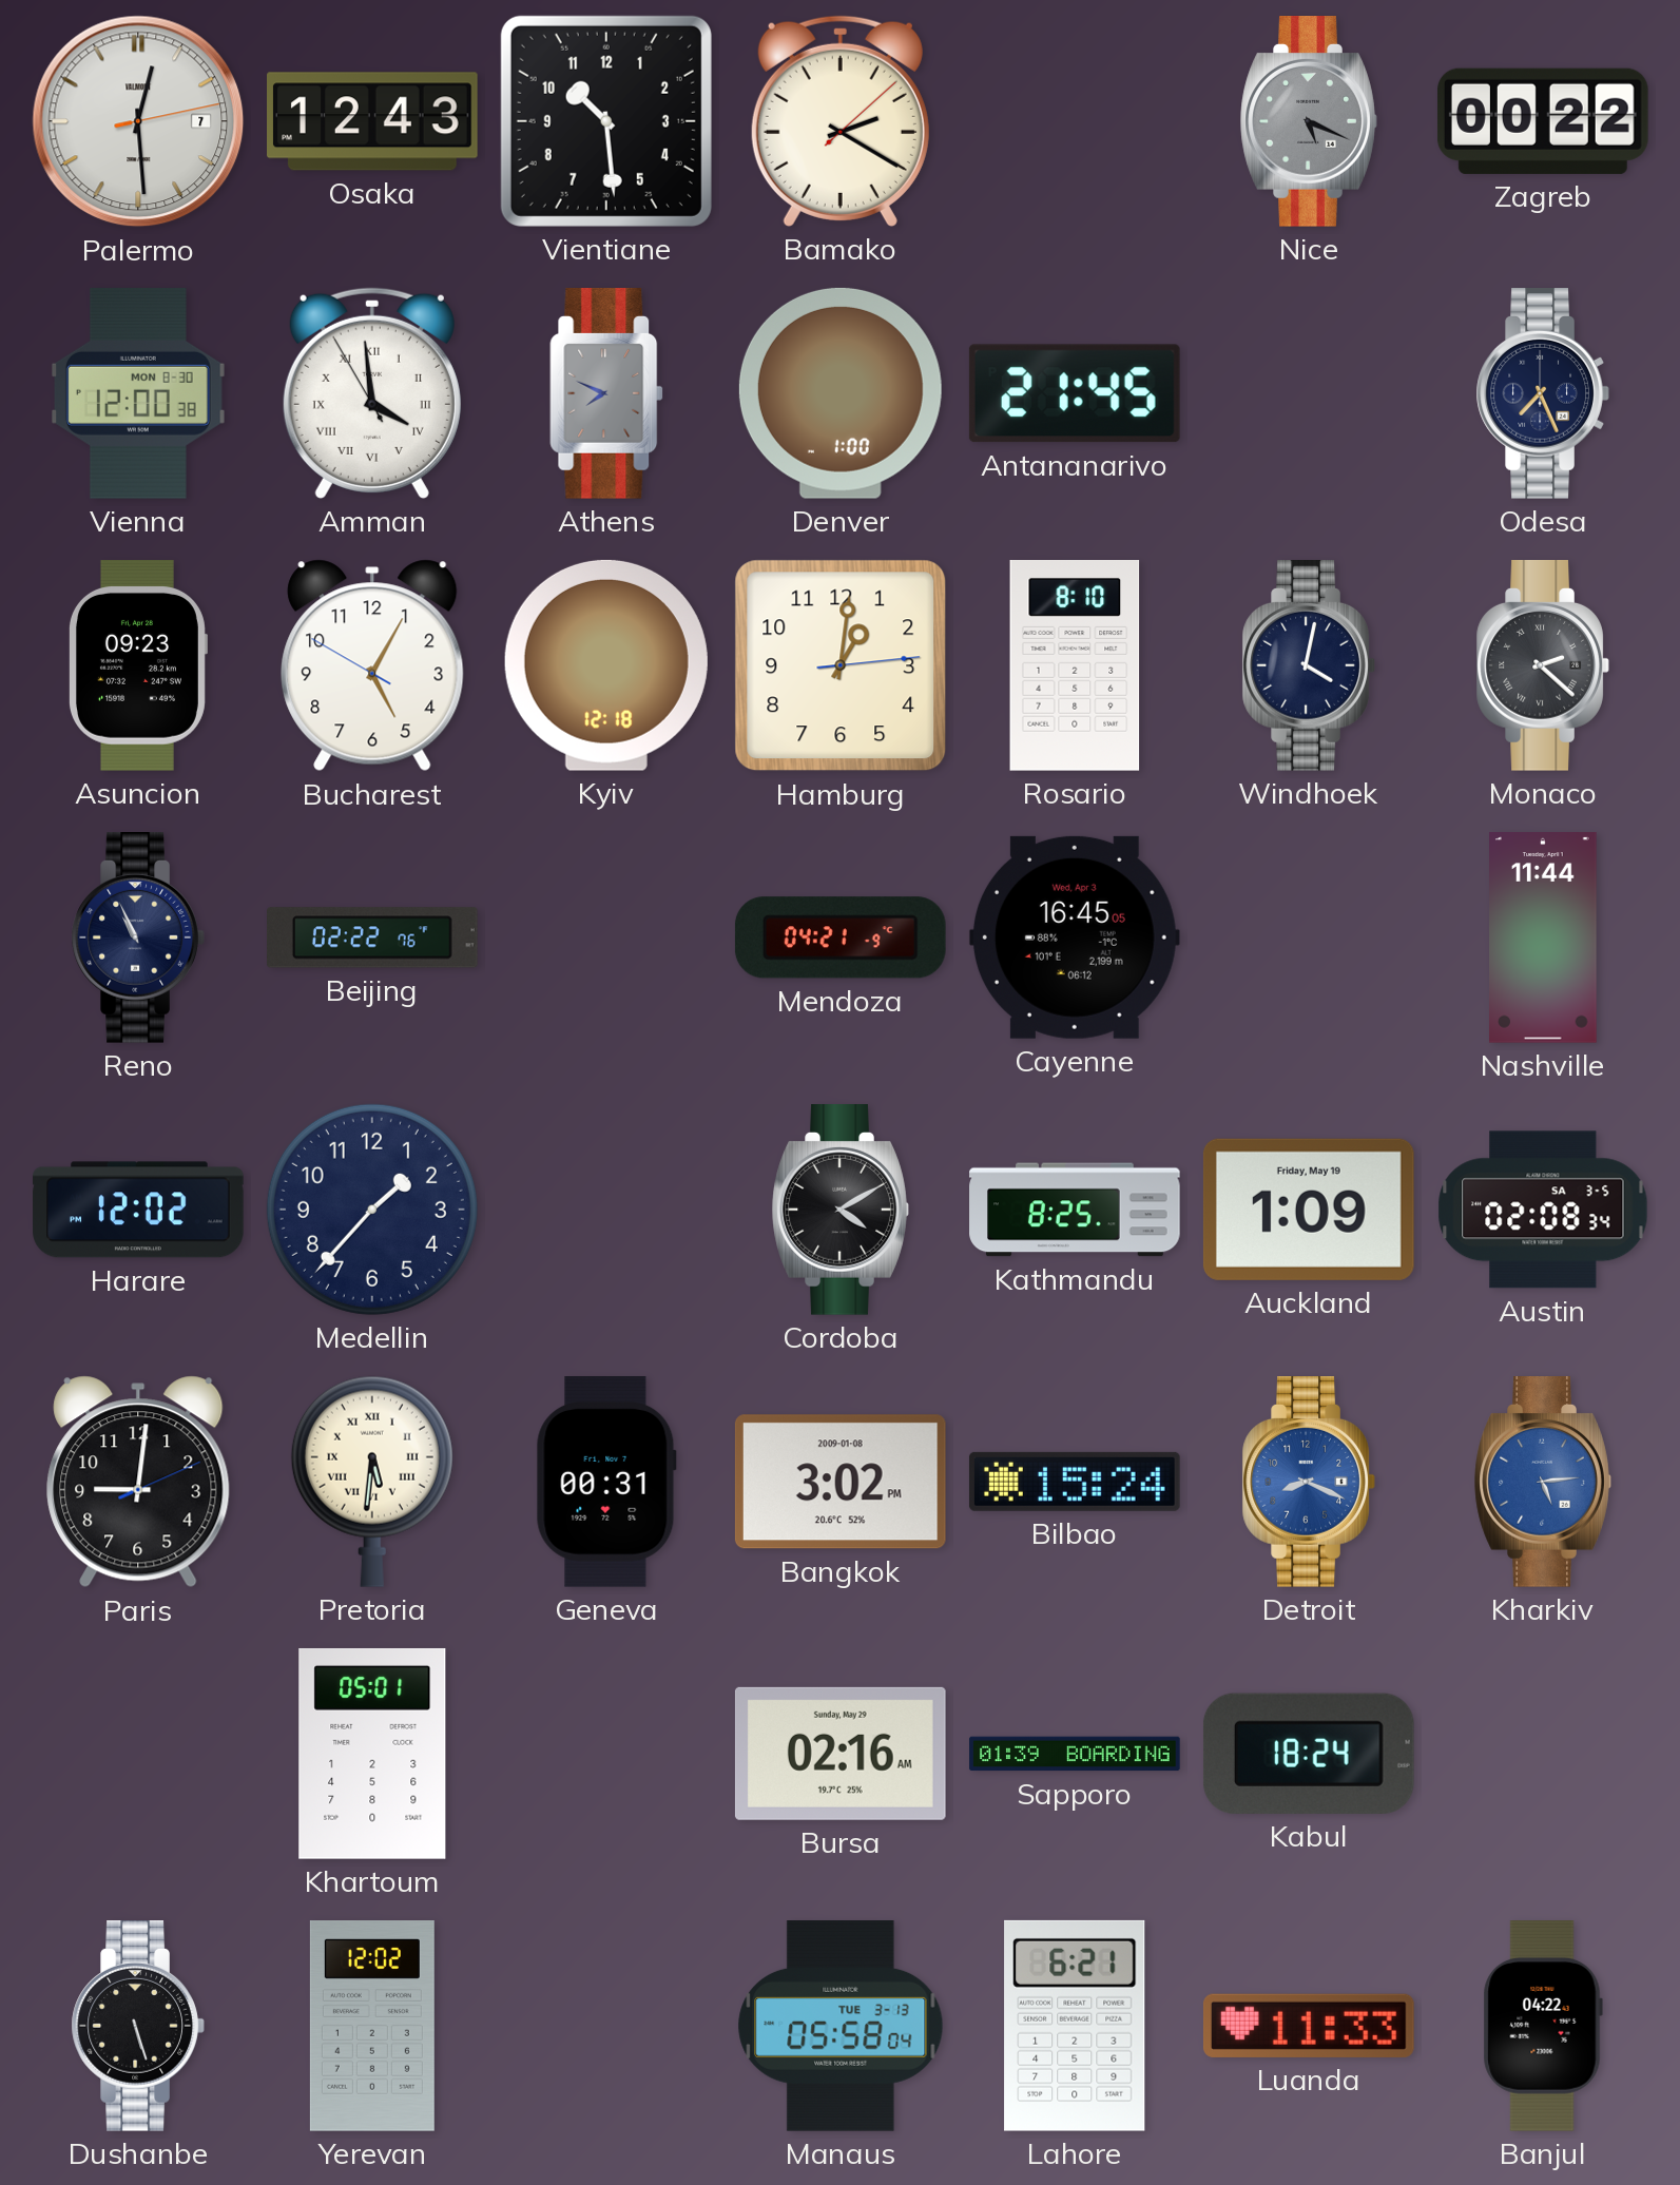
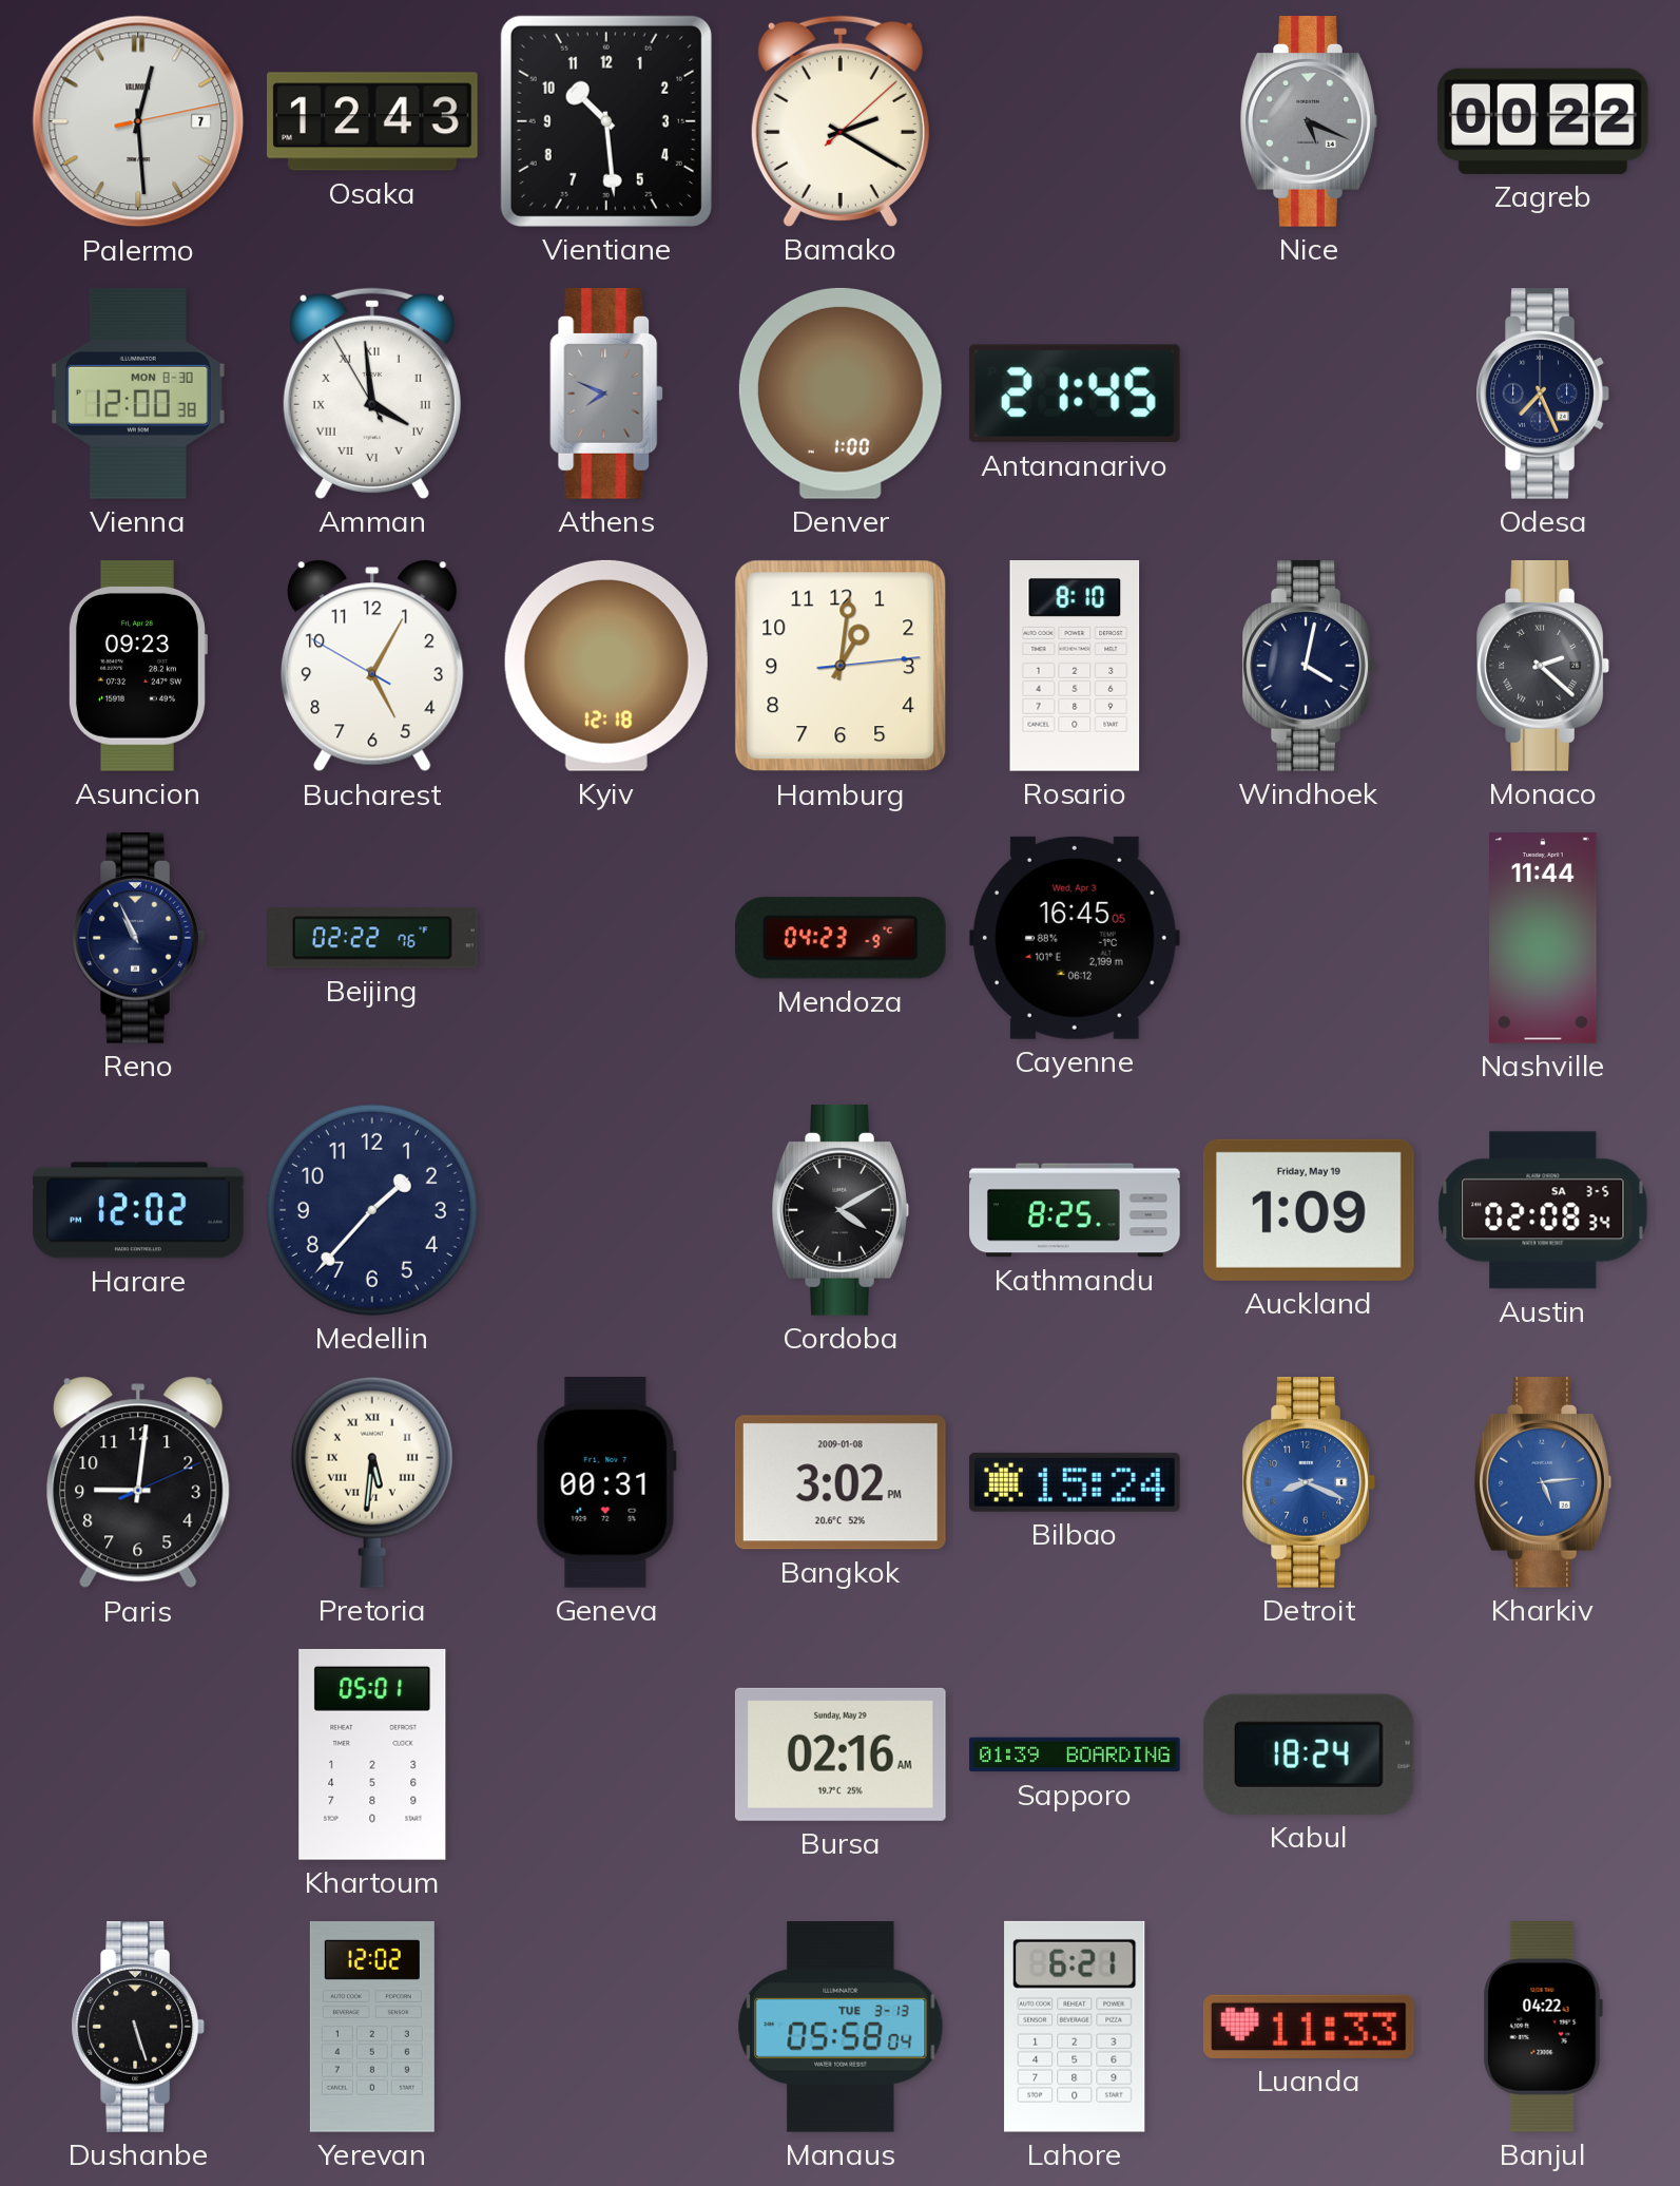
Mendoza: 04:21 -> 04:23 (841, 938)
